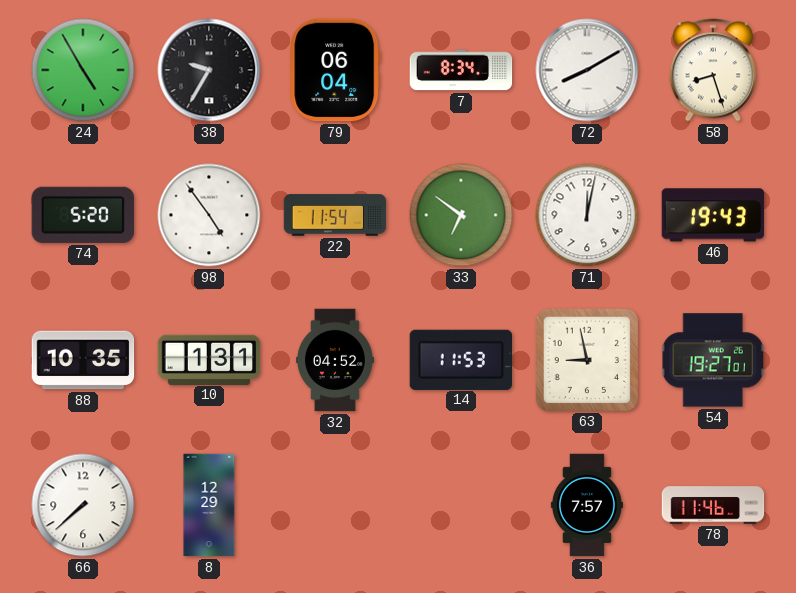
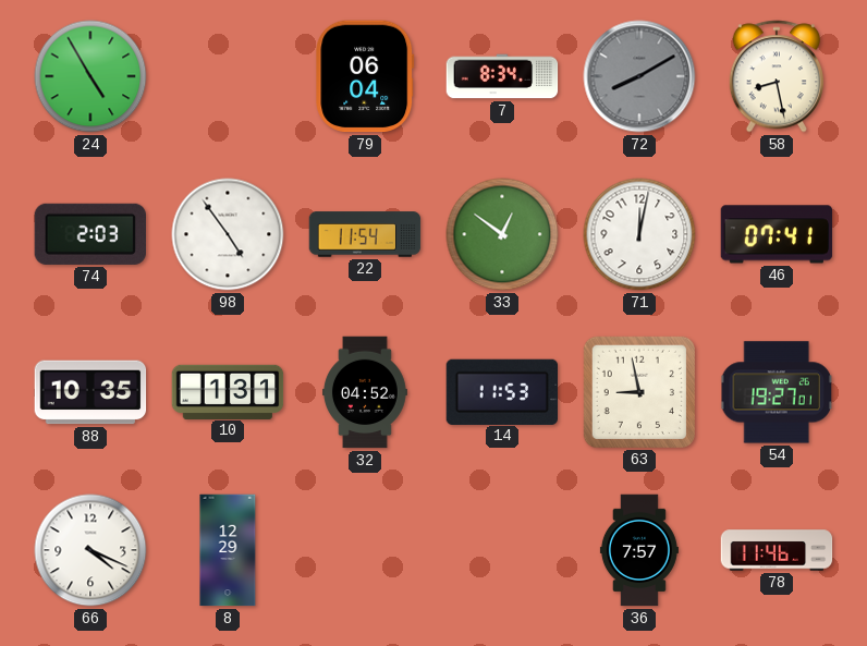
38: 9:35 -> none (209, 70)
72 dial: white -> grey (639, 76)
58: 8:27 -> 8:28 (777, 76)
74: 5:20 -> 2:03 (89, 234)
33: 6:51 -> 12:51 (502, 234)
46: 19:43 -> 07:41 (777, 234)
66: 7:38 -> 4:19 (90, 550)
